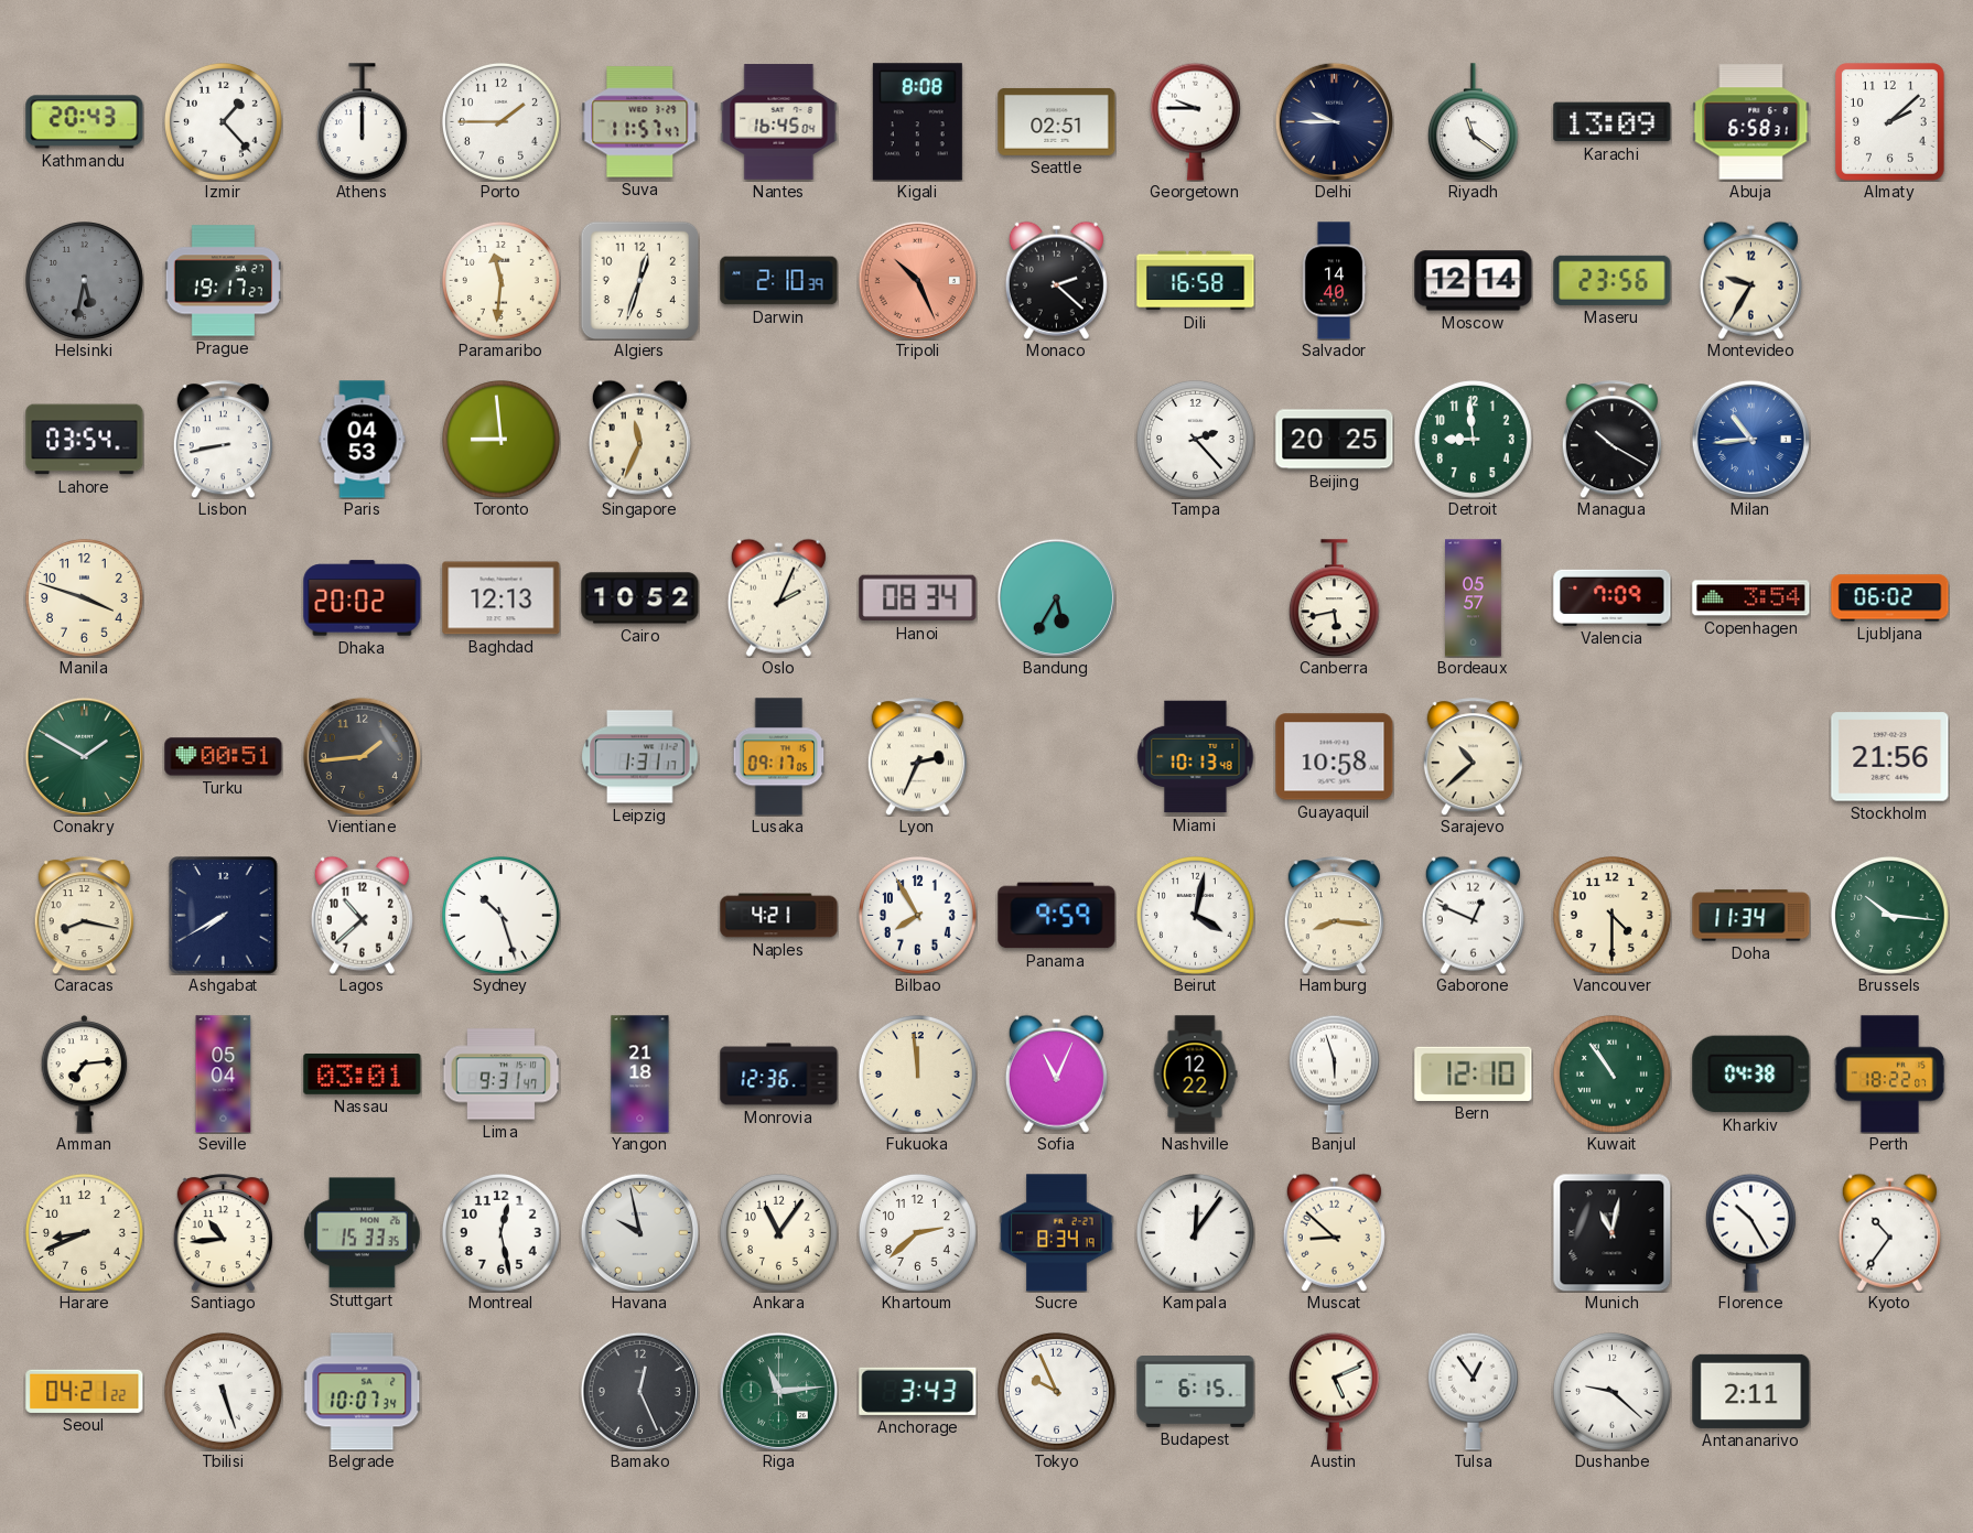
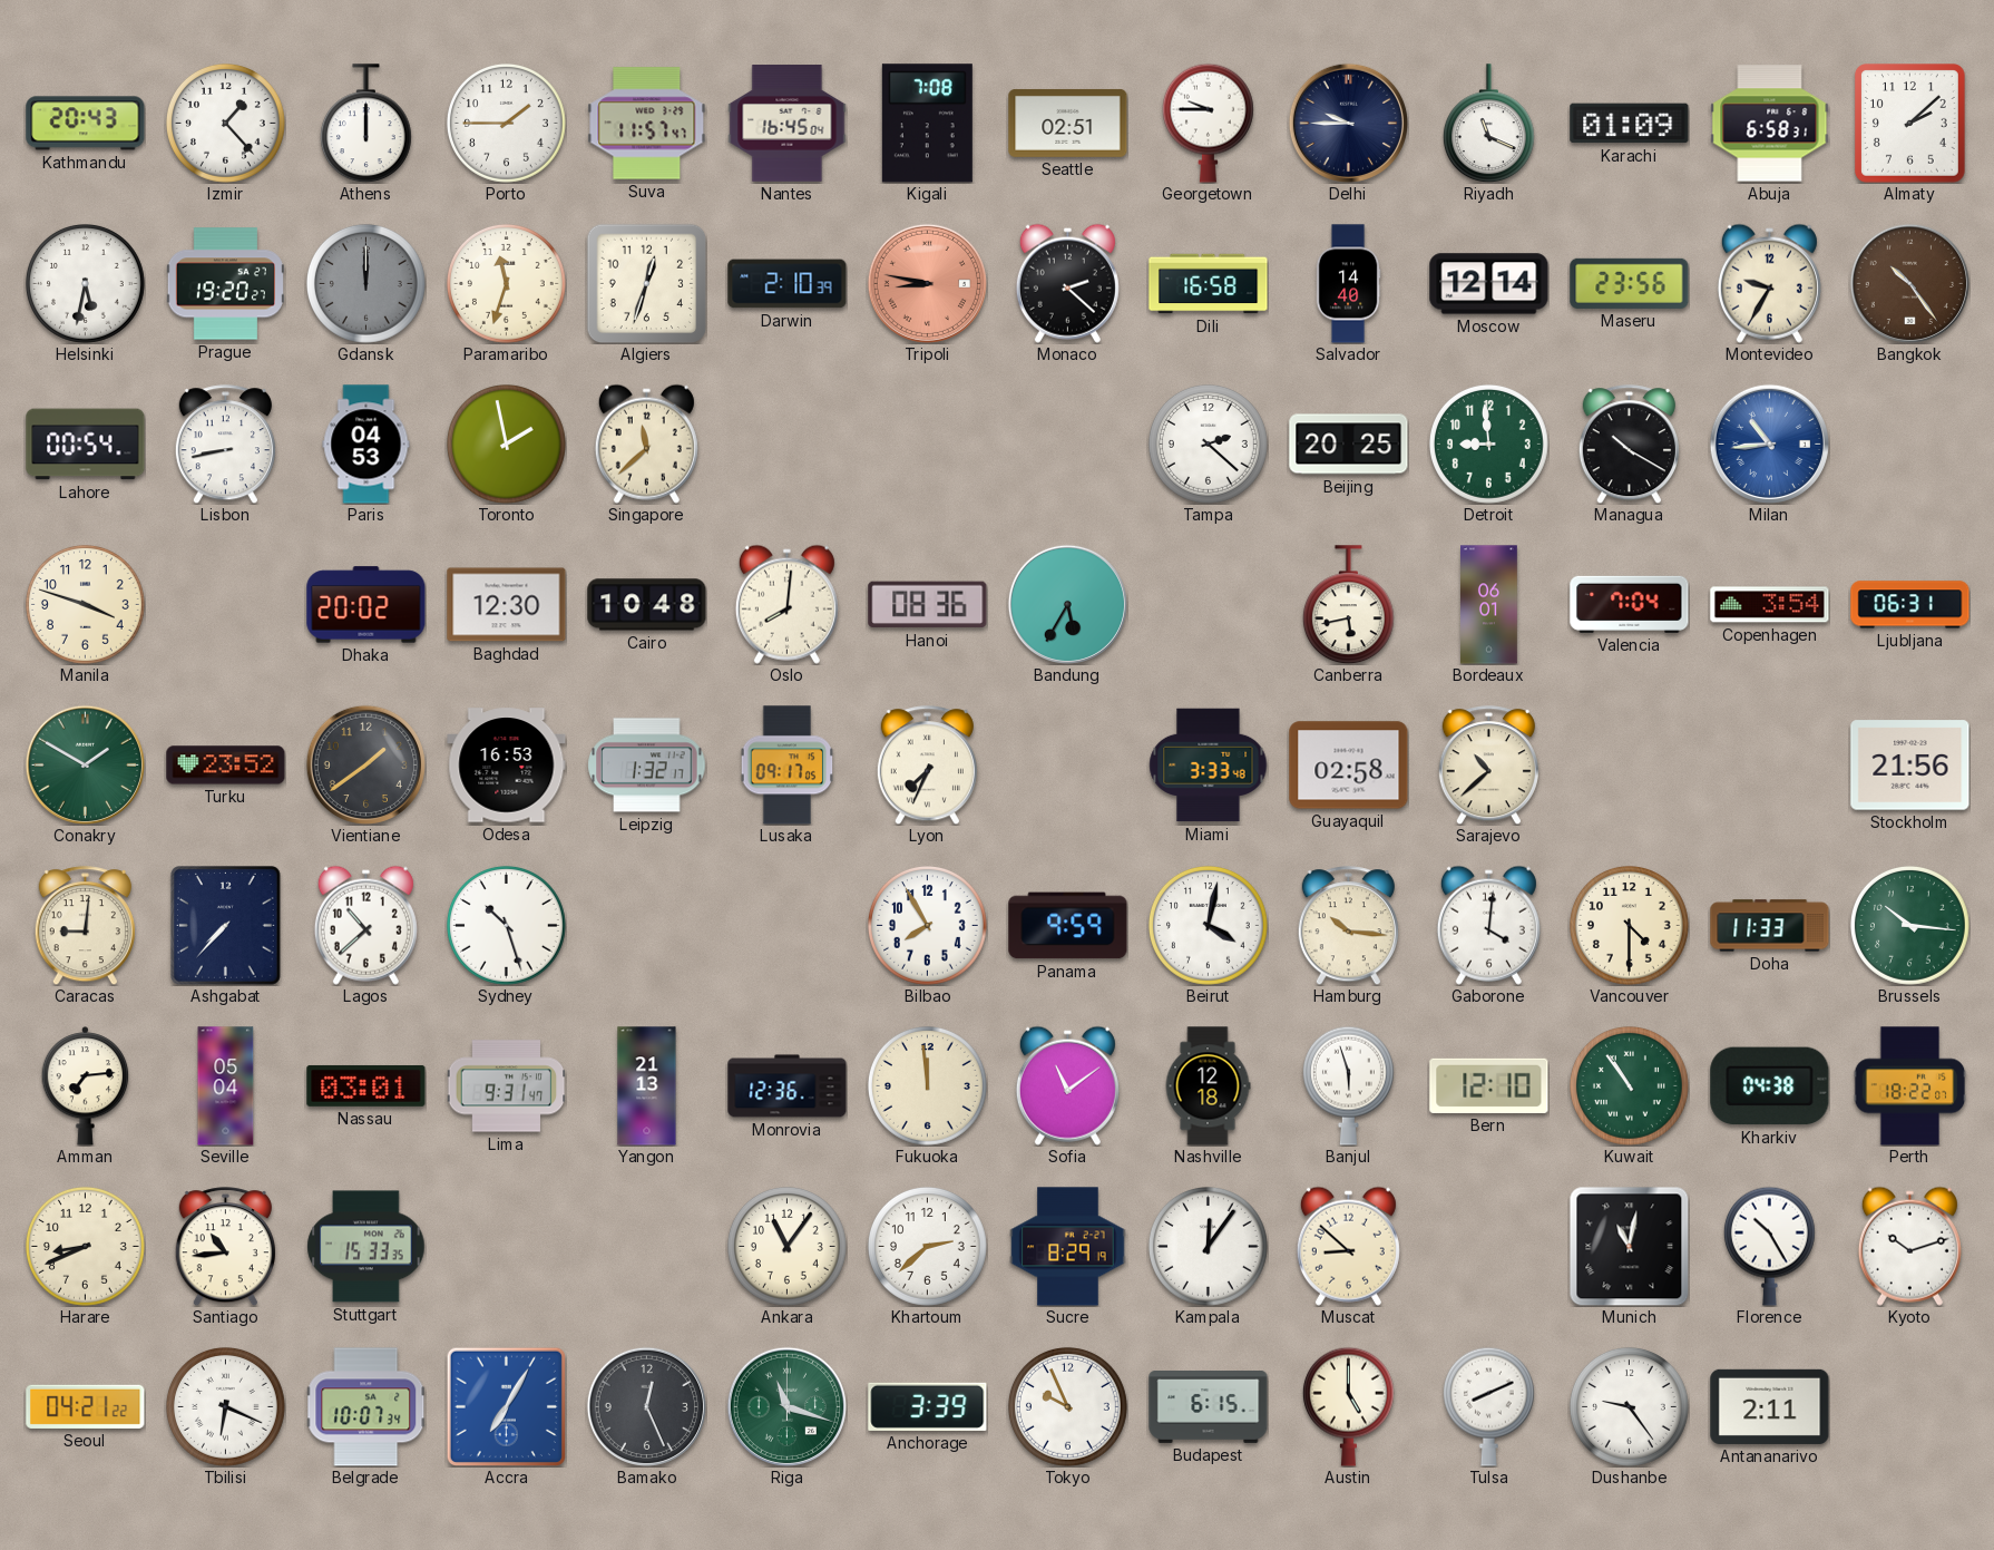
Kigali: 8:08 -> 7:08 (927, 124)
Riyadh: 11:21 -> 11:19 (1488, 124)
Karachi: 13:09 -> 01:09 (1630, 124)
Helsinki dial: grey -> white (86, 284)
Prague: 19:17 -> 19:20 (225, 284)
Gdansk: none -> 12:00 (366, 284)
Paramaribo: 11:31 -> 11:33 (507, 284)
Tripoli: 10:26 -> 8:47 (927, 283)
Bangkok: none -> 10:24 (1909, 283)
Lahore: 03:54 -> 00:54 (86, 445)
Toronto: 8:59 -> 1:58 (507, 445)
Singapore: 11:34 -> 11:38 (646, 443)
Tampa: 2:23 -> 2:22 (1209, 445)
Baghdad: 12:13 -> 12:30 (507, 605)
Cairo: 10:52 -> 10:48 (647, 605)
Oslo: 2:04 -> 8:01 (786, 604)
Hanoi: 08:34 -> 08:36 (928, 605)
Bordeaux: 05:57 -> 06:01 (1489, 605)
Valencia: 7:09 -> 7:04 (1630, 604)
Ljubljana: 06:02 -> 06:31 (1910, 605)
Turku: 00:51 -> 23:52 (226, 766)
Vientiane: 1:44 -> 1:39 (365, 764)
Odesa: none -> 16:53 (507, 766)
Leipzig: 1:31 -> 1:32 (647, 766)
Lyon: 2:34 -> 7:34 (927, 766)
Miami: 10:13 -> 3:33 (1209, 766)
Guayaquil: 10:58 -> 02:58 (1349, 766)
Caracas: 8:17 -> 9:01 (85, 926)
Ashgabat: 7:40 -> 7:37 (226, 926)
Naples: 4:21 -> none (779, 916)
Hamburg: 8:16 -> 10:16 (1348, 926)
Gaborone: 12:49 -> 4:01 (1488, 925)
Doha: 11:34 -> 11:33 (1770, 926)
Yangon: 21:18 -> 21:13 (647, 1086)
Sofia: 11:04 -> 11:09 (1067, 1085)
Nashville: 12:22 -> 12:18 (1208, 1086)
Montreal: 12:28 -> none (502, 1233)
Havana: 9:58 -> none (639, 1232)
Sucre: 8:34 -> 8:29 (1068, 1247)
Kyoto: 10:36 -> 10:12 (1909, 1246)
Tbilisi: 5:27 -> 6:19 (226, 1407)
Accra: none -> 7:05 (506, 1406)
Riga: 11:14 -> 11:18 (786, 1406)
Anchorage: 3:43 -> 3:39 (928, 1406)
Austin: 5:11 -> 5:00 (1348, 1406)
Tulsa: 12:54 -> 8:11 (1488, 1406)
Dushanbe: 9:22 -> 9:24 (1630, 1407)
